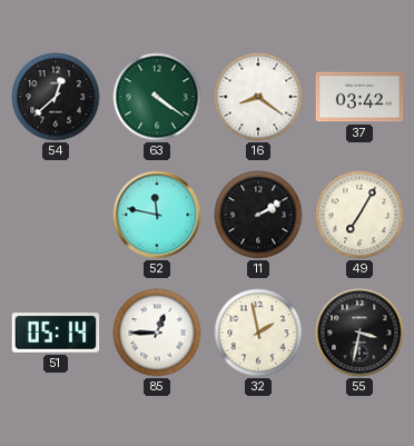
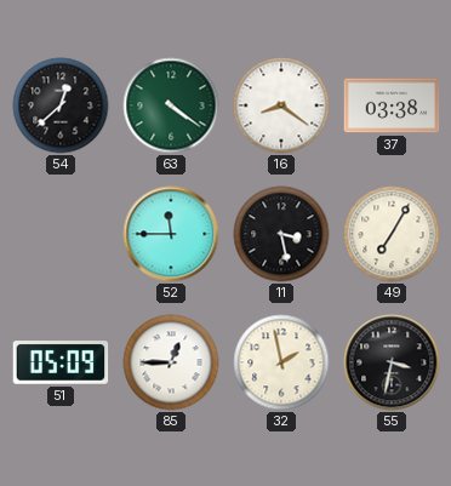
37: 03:42 -> 03:38 (392, 105)
52: 11:47 -> 11:45 (171, 234)
11: 2:10 -> 3:28 (281, 234)
51: 05:14 -> 05:09 (61, 362)
